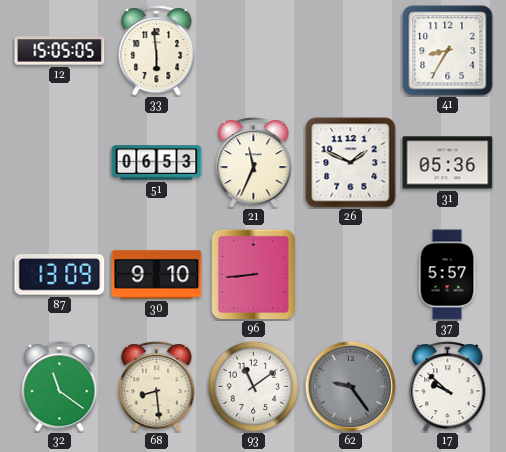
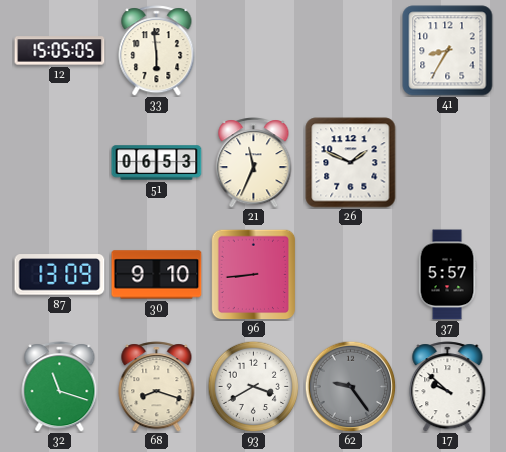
31: 05:36 -> none (448, 163)
32: 11:21 -> 11:18 (60, 387)
68: 8:29 -> 8:18 (157, 387)
93: 11:09 -> 3:40 (253, 386)
